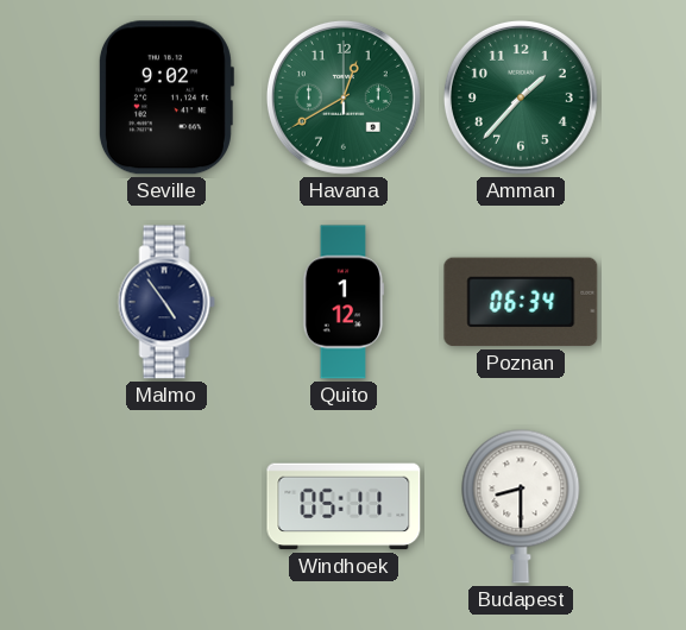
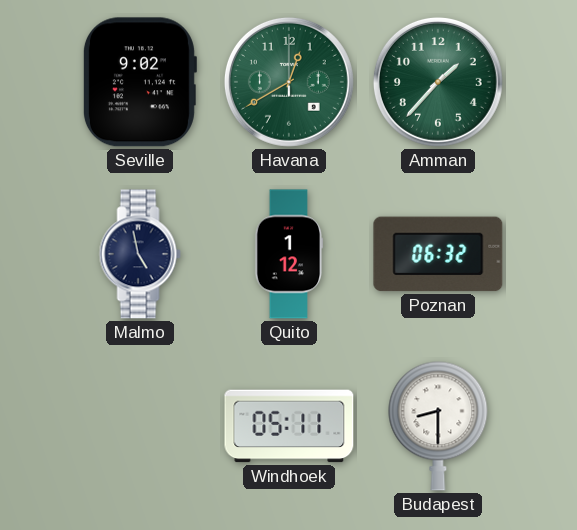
Malmo: 4:54 -> 4:58 (140, 254)
Poznan: 06:34 -> 06:32 (438, 254)
